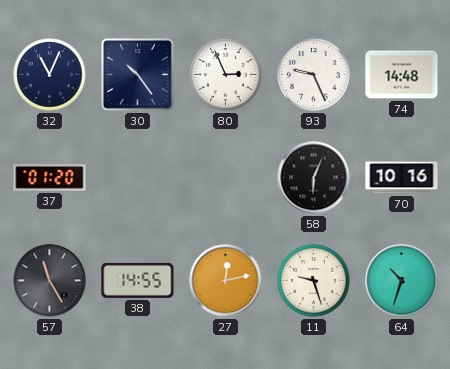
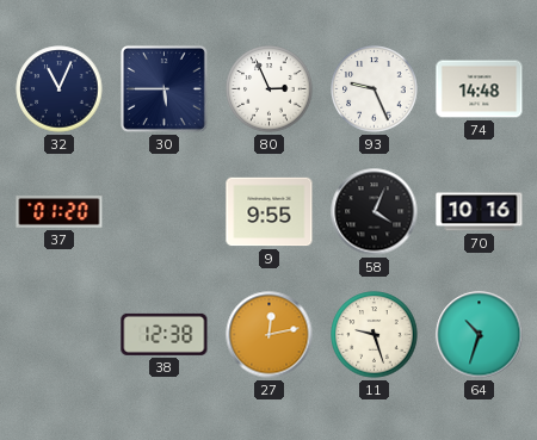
30: 10:24 -> 5:45 (163, 88)
9: none -> 9:55 (270, 212)
58: 6:04 -> 4:04 (375, 212)
57: 11:25 -> none (50, 281)
38: 14:55 -> 12:38 (165, 334)
